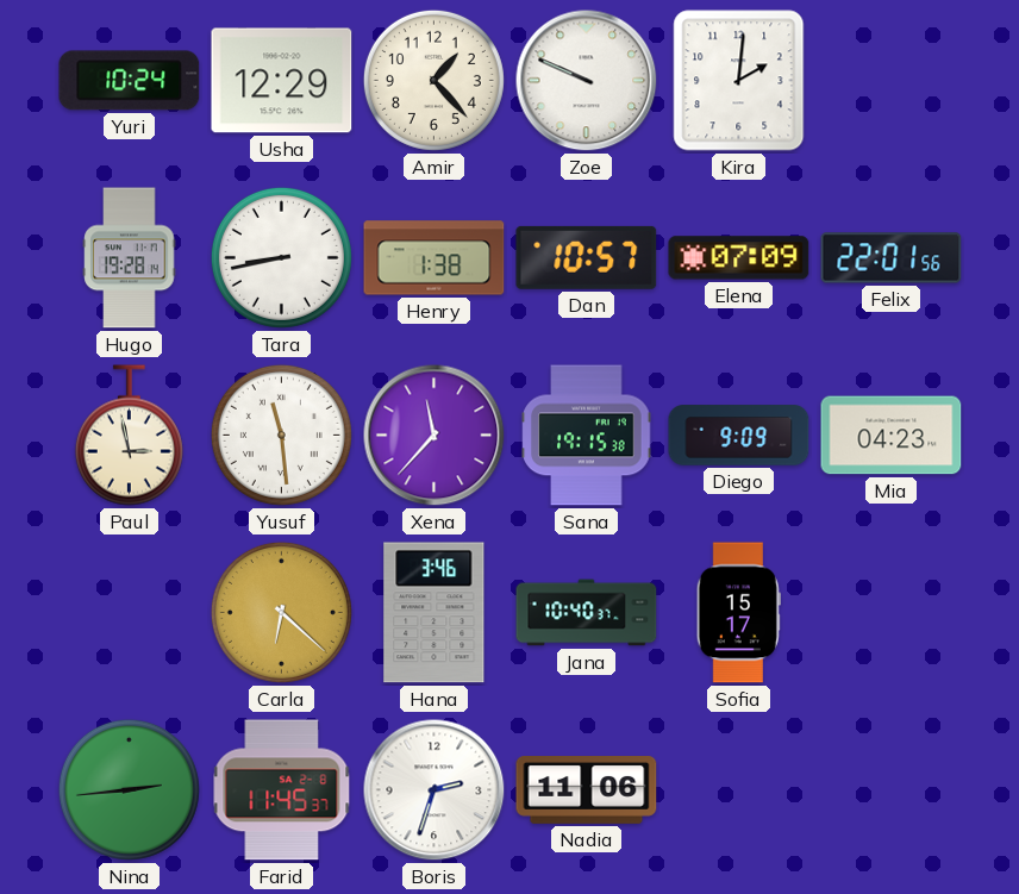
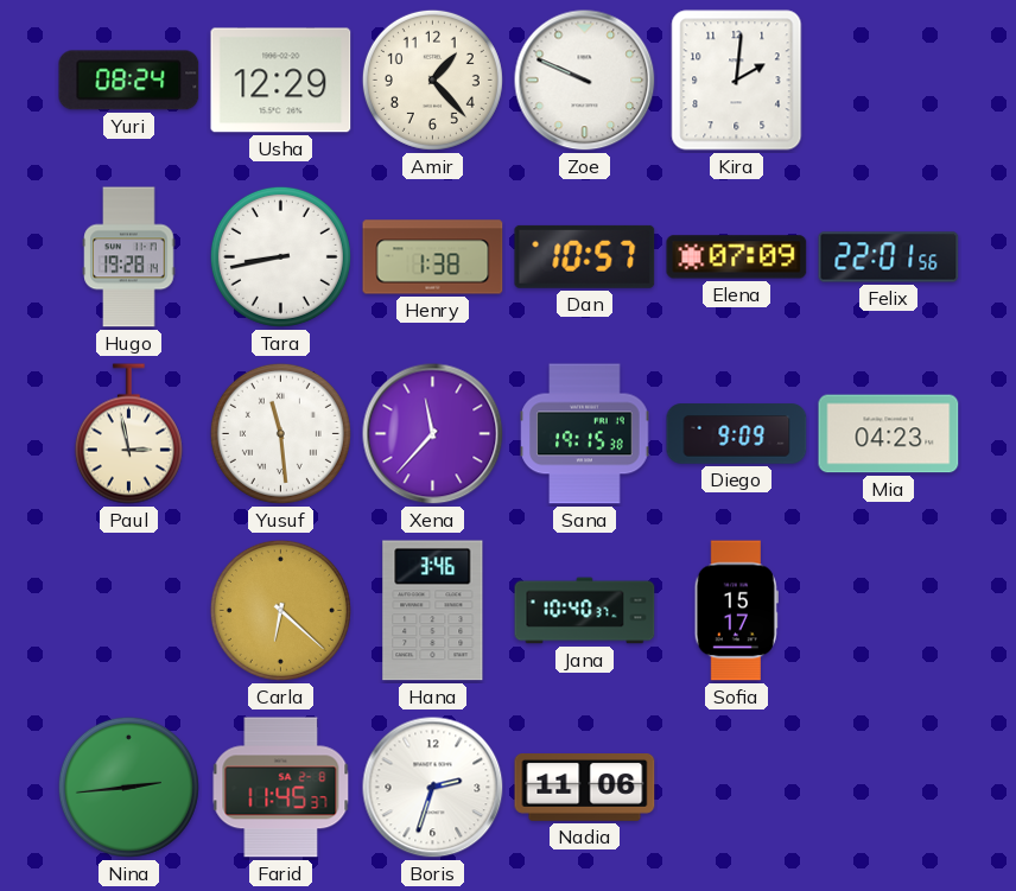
Yuri: 10:24 -> 08:24 (129, 81)
